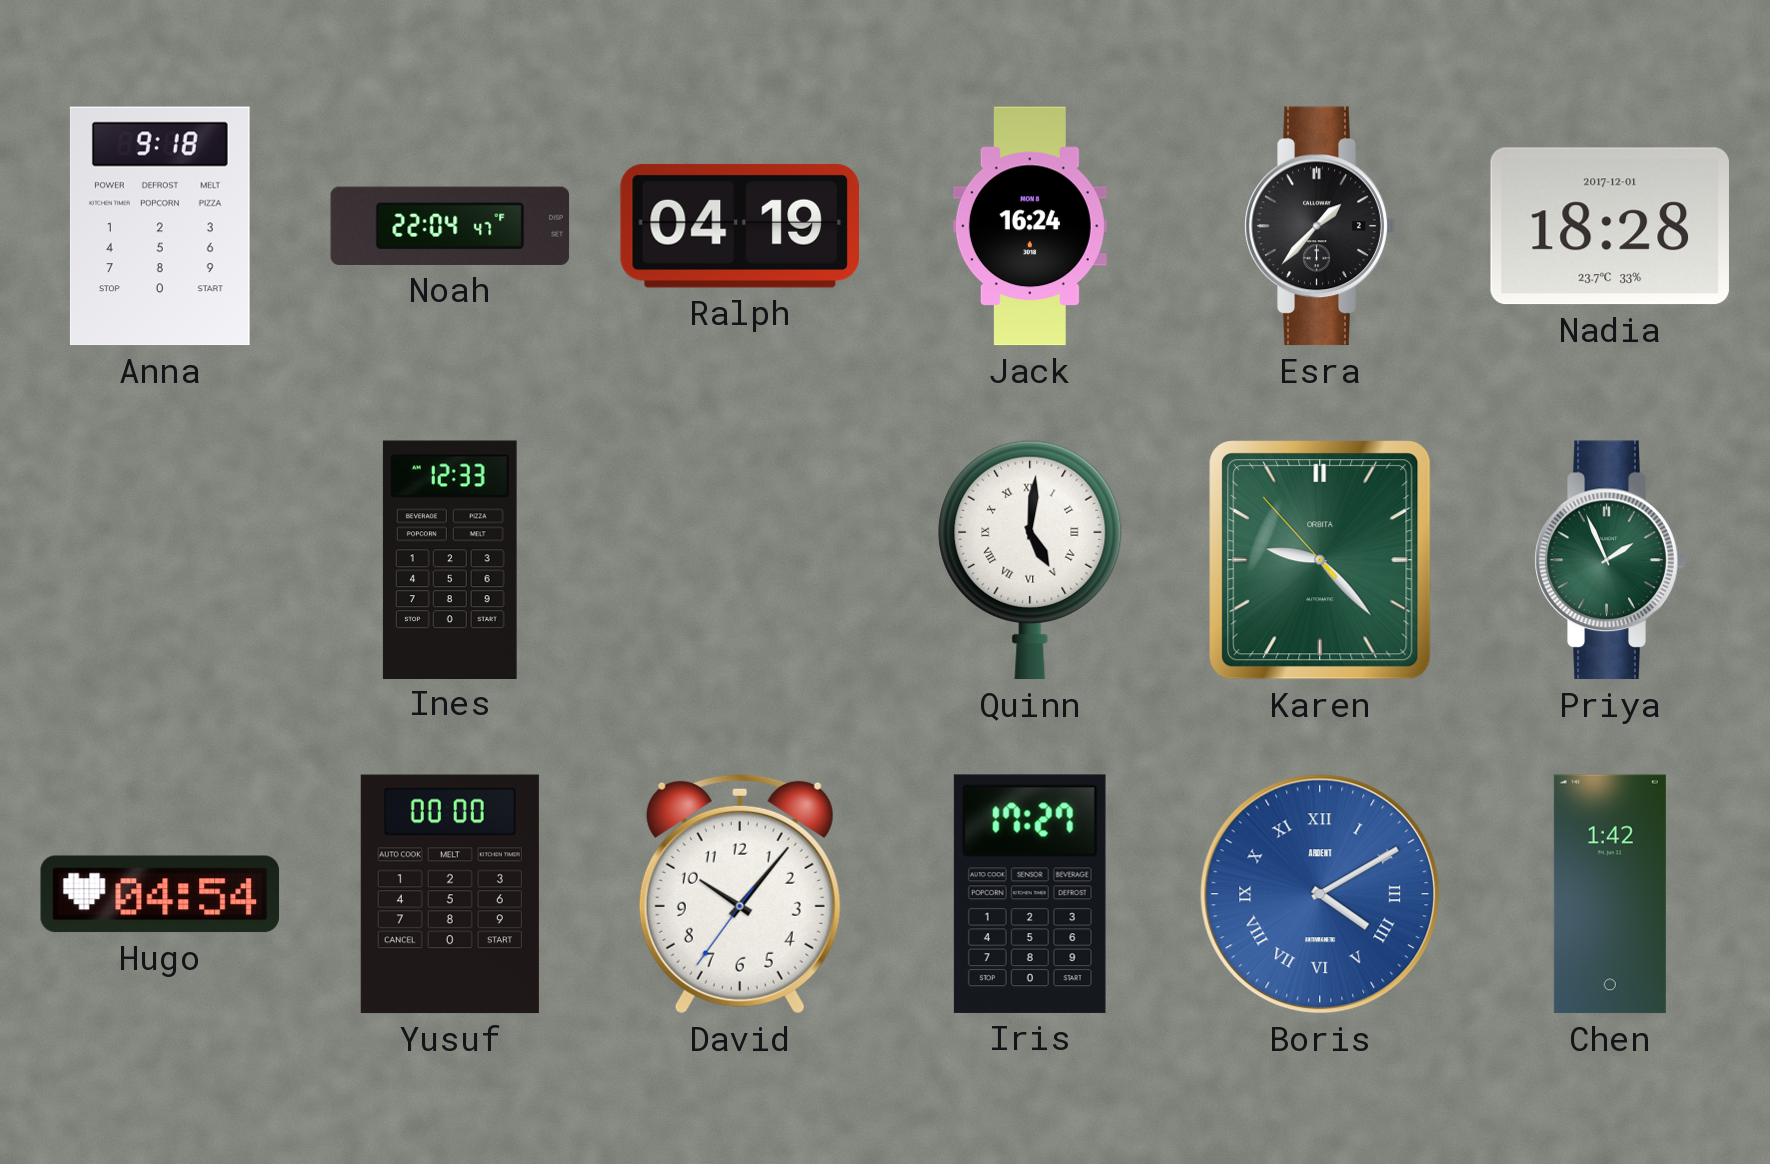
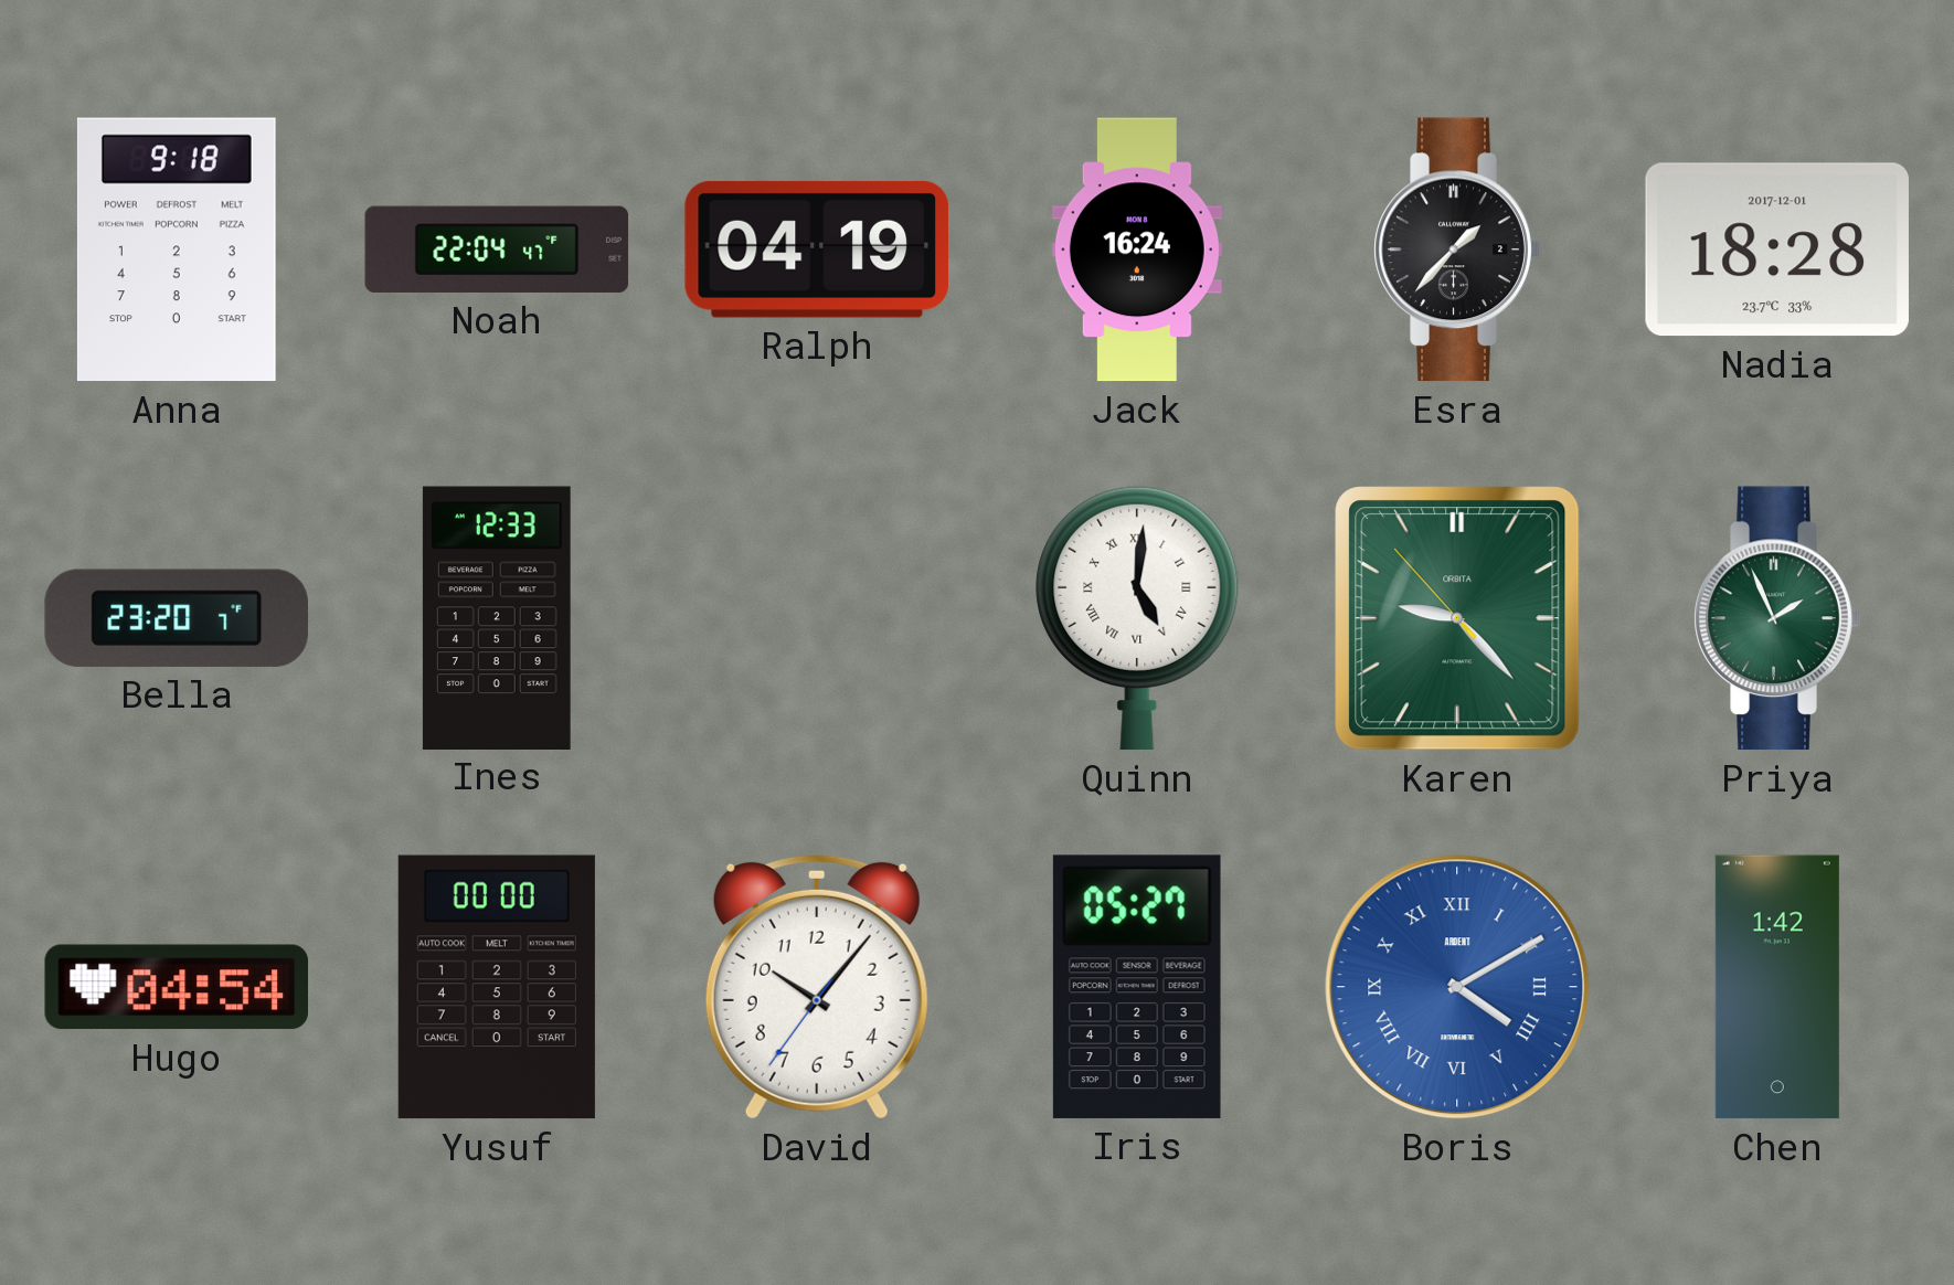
Bella: none -> 23:20 (177, 618)
Iris: 17:27 -> 05:27 (1137, 987)
